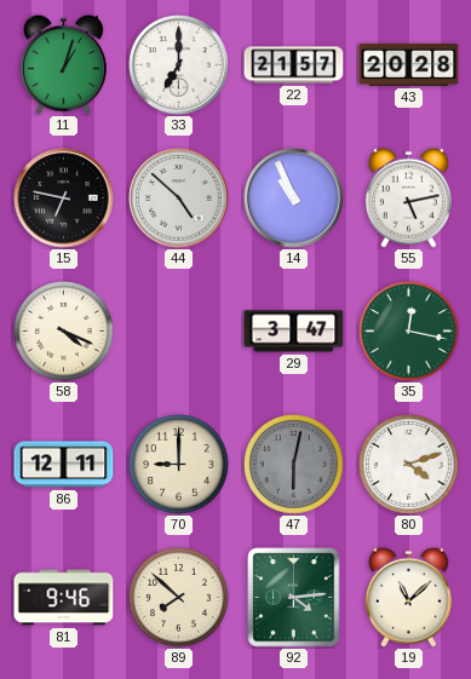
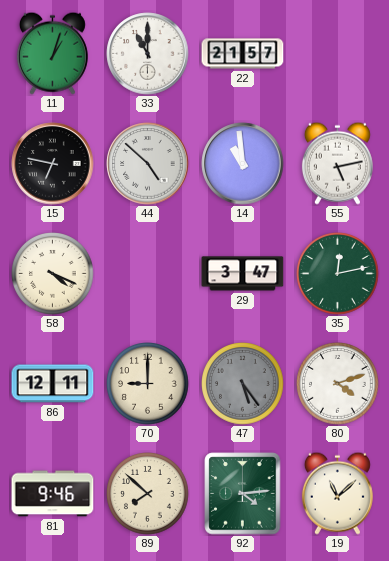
33: 7:00 -> 11:00 (148, 54)
43: 20:28 -> none (409, 64)
14: 10:56 -> 10:59 (243, 164)
35: 12:17 -> 12:13 (338, 274)
47: 6:02 -> 5:24 (243, 384)
